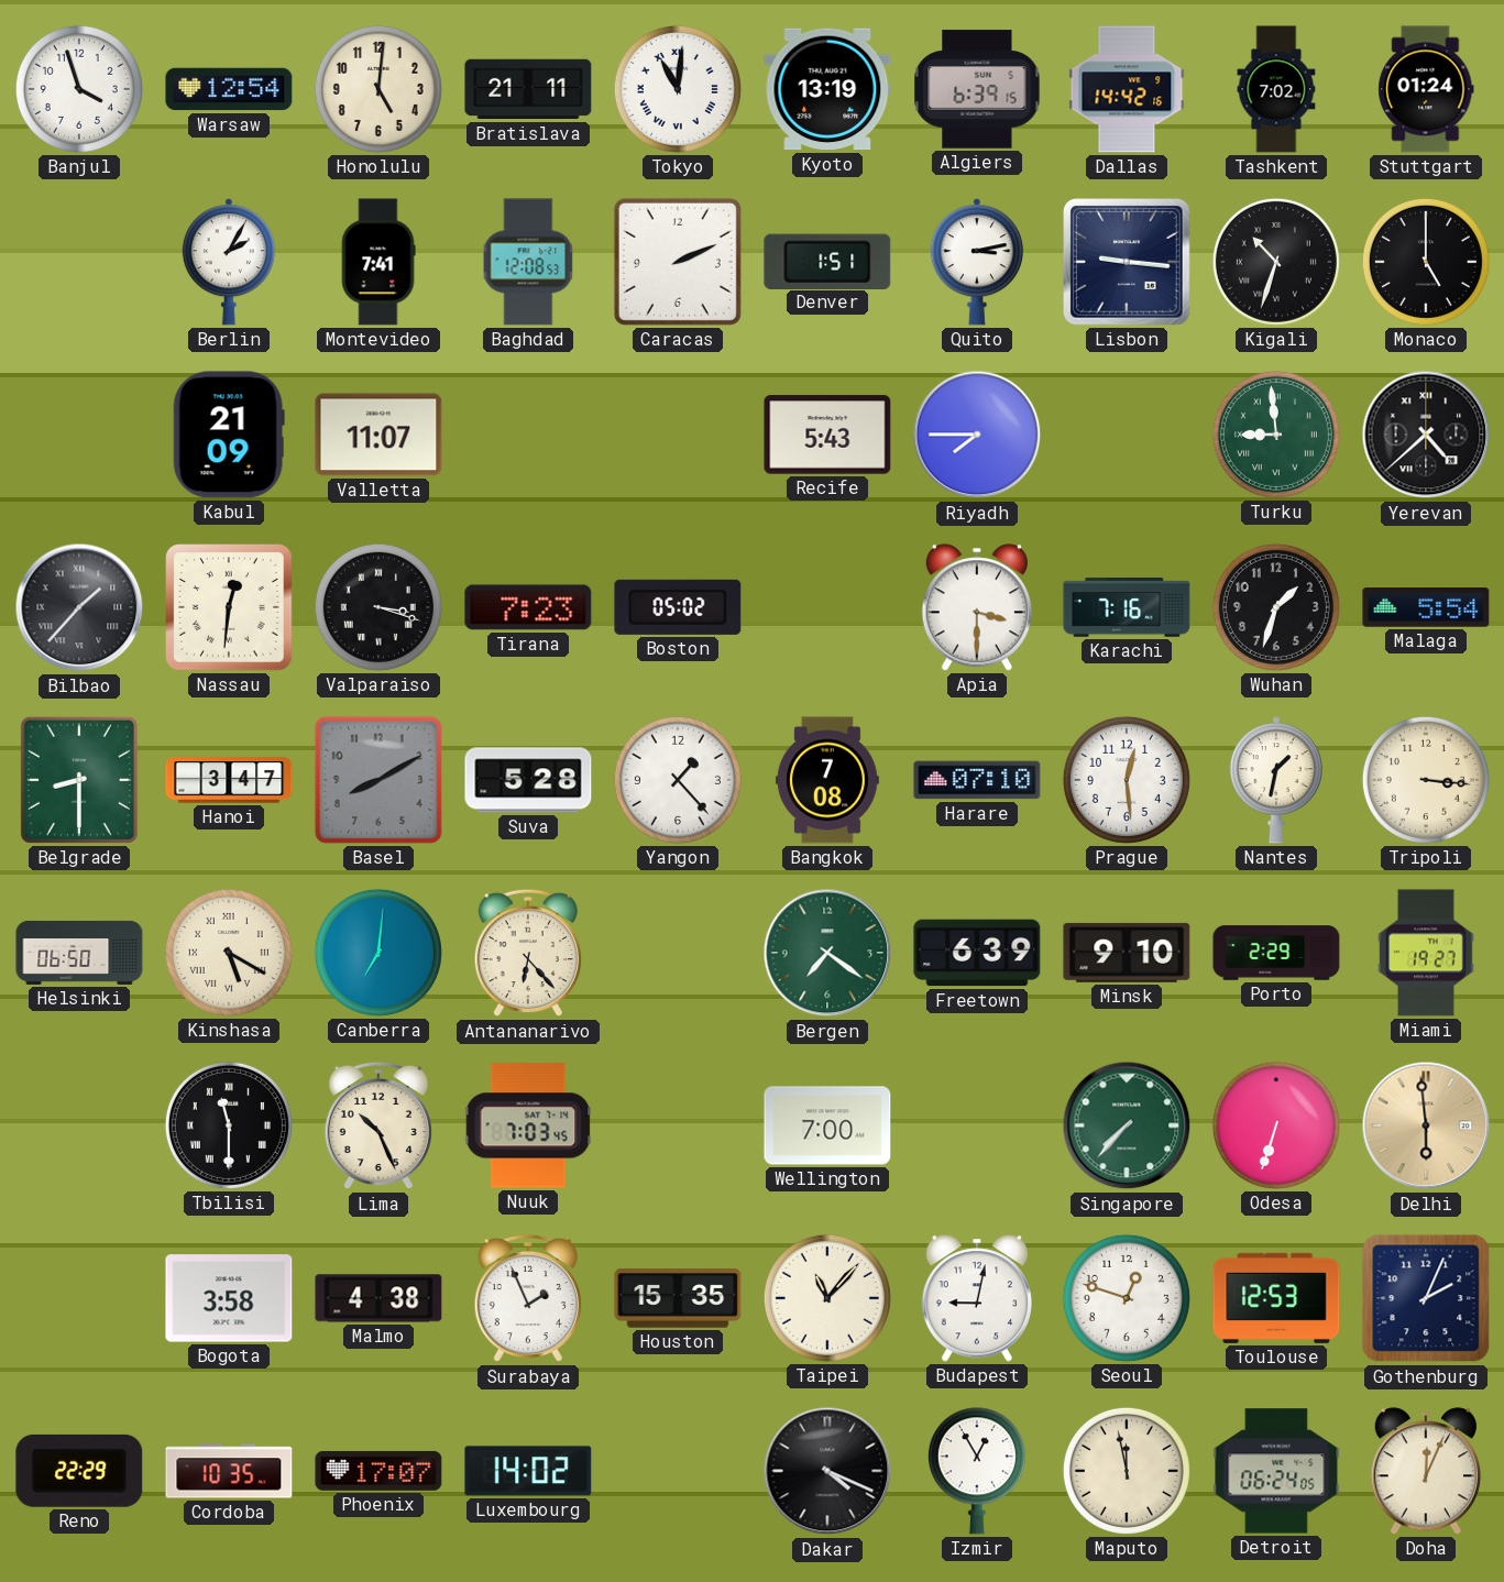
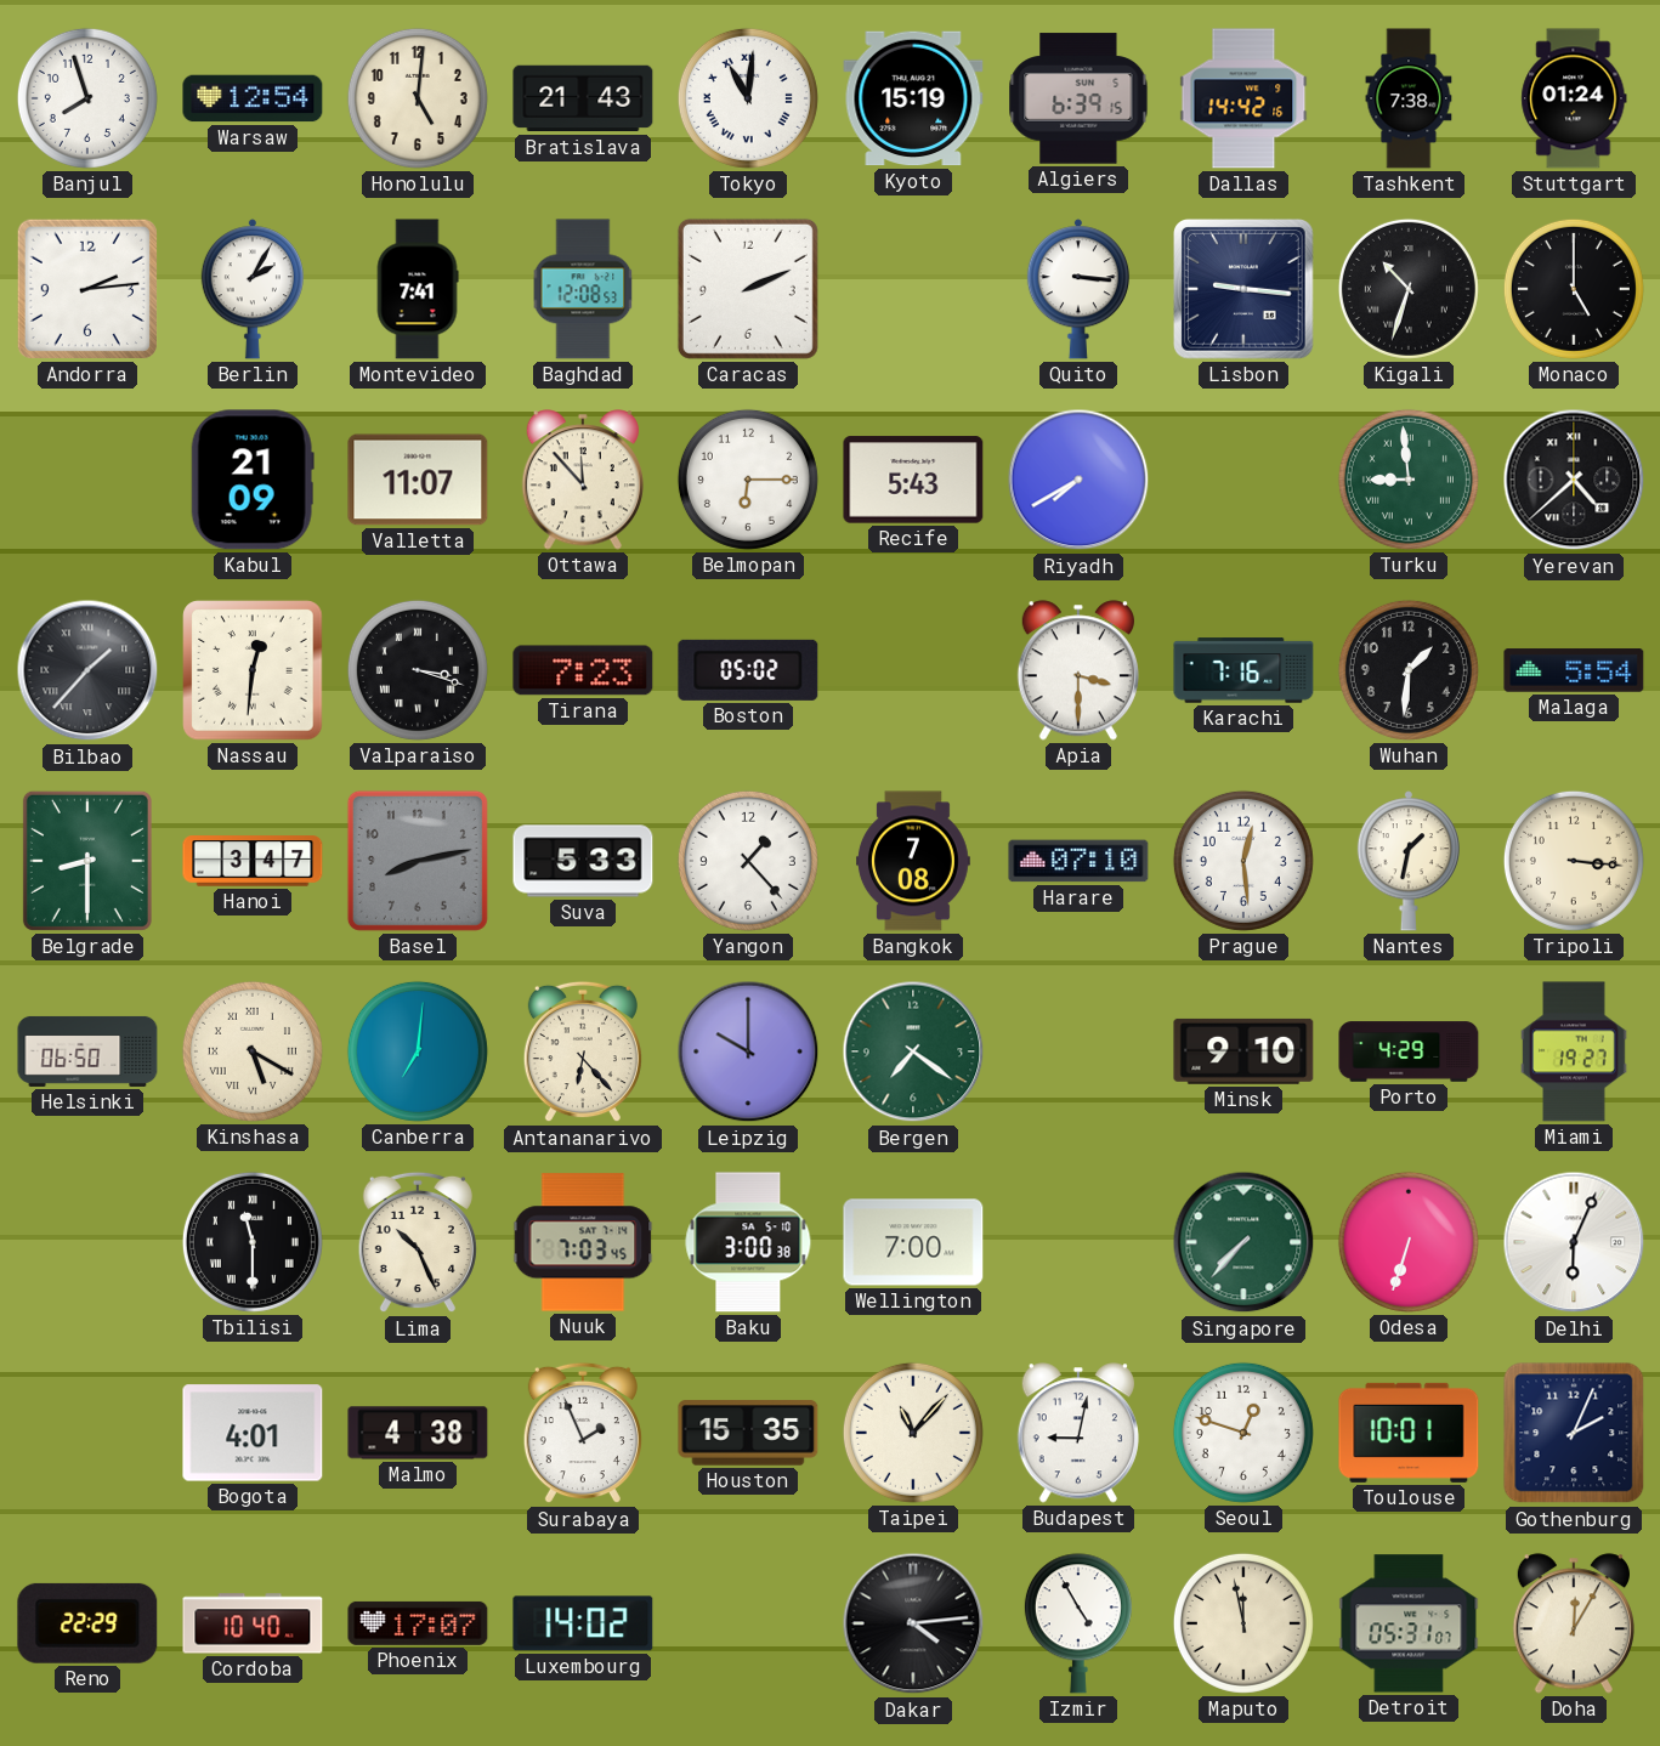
Banjul: 3:57 -> 7:57 (87, 98)
Bratislava: 21:11 -> 21:43 (583, 98)
Kyoto: 13:19 -> 15:19 (913, 98)
Tashkent: 7:02 -> 7:38 (1409, 98)
Andorra: none -> 2:14 (87, 289)
Denver: 1:51 -> none (827, 261)
Quito: 3:13 -> 3:16 (1078, 289)
Ottawa: none -> 11:53 (583, 480)
Belmopan: none -> 6:15 (748, 480)
Riyadh: 7:45 -> 7:40 (1078, 480)
Wuhan: 1:33 -> 1:31 (1409, 670)
Basel: 8:10 -> 8:13 (418, 861)
Suva: 5:28 -> 5:33 (583, 861)
Leipzig: none -> 10:00 (748, 1051)
Freetown: 6:39 -> none (977, 953)
Porto: 2:29 -> 4:29 (1409, 1051)
Baku: none -> 3:00 (748, 1242)
Delhi: 5:59 -> 6:04 (1574, 1242)
Delhi dial: champagne -> white (1574, 1242)
Bogota: 3:58 -> 4:01 (253, 1433)
Toulouse: 12:53 -> 10:01 (1409, 1433)
Cordoba: 10:35 -> 10:40 (253, 1623)
Dakar: 4:19 -> 4:14 (913, 1623)
Izmir: 12:55 -> 4:55 (1078, 1623)
Detroit: 06:24 -> 05:31 (1409, 1623)
Doha: 12:04 -> 12:05 (1574, 1623)
